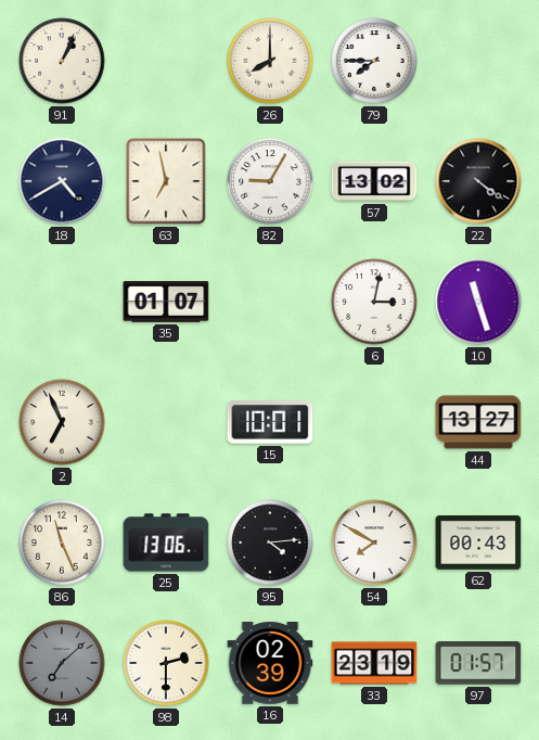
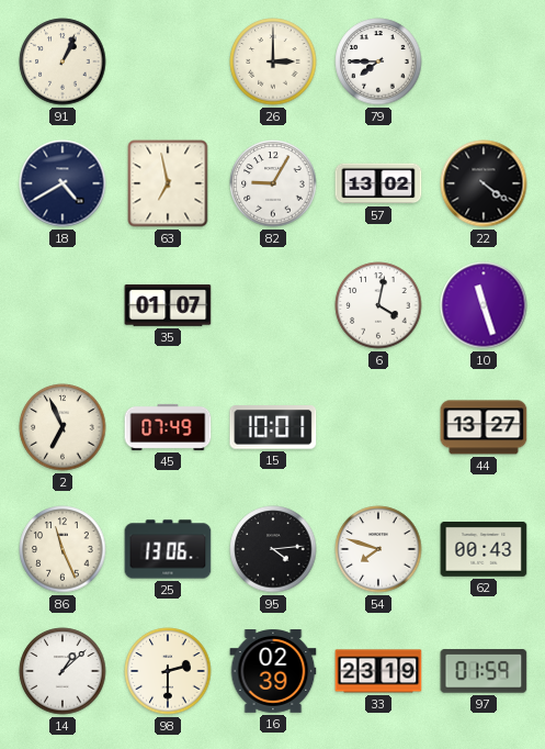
26: 8:00 -> 3:00 (273, 62)
6: 3:02 -> 4:02 (378, 305)
45: none -> 07:49 (168, 427)
54: 7:50 -> 7:48 (378, 549)
14: 7:08 -> 1:08 (63, 671)
14 dial: grey -> white (63, 671)
97: 01:57 -> 01:59 (484, 672)
